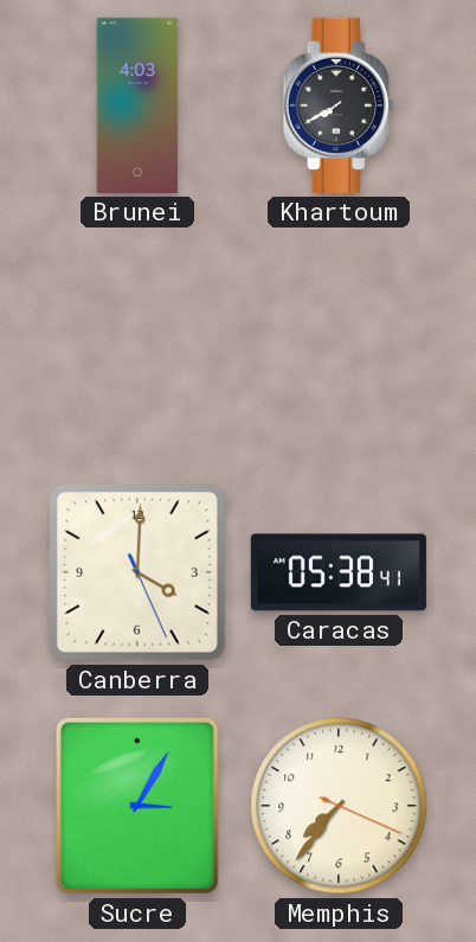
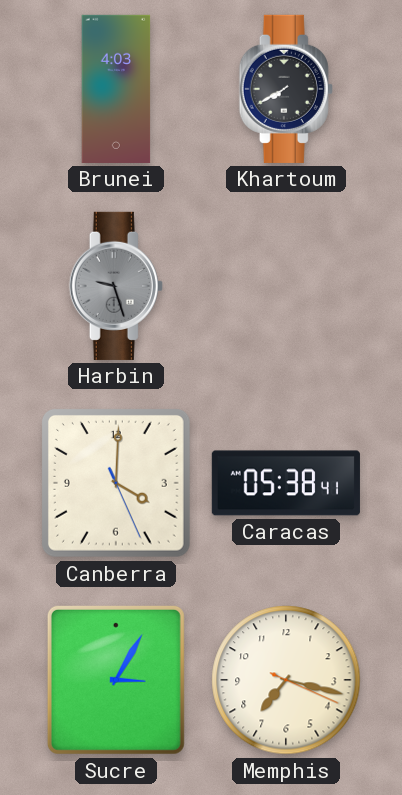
Harbin: none -> 9:27 (116, 286)
Memphis: 7:36 -> 7:17 (286, 680)
